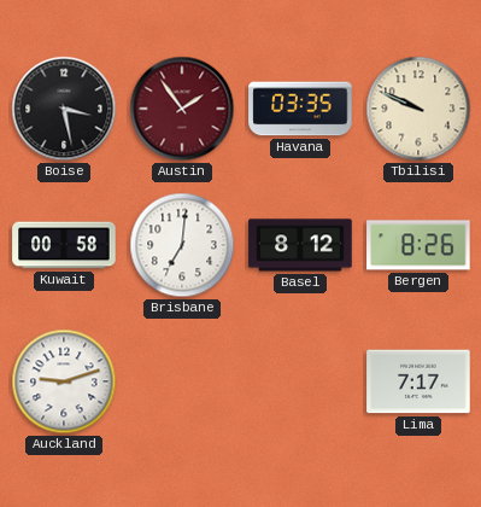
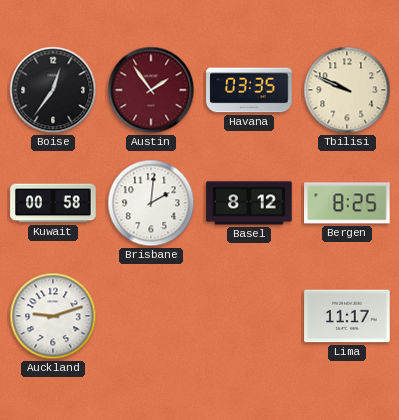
Boise: 3:28 -> 12:36 (53, 90)
Brisbane: 7:01 -> 2:01 (151, 203)
Bergen: 8:26 -> 8:25 (347, 203)
Lima: 7:17 -> 11:17 (347, 316)
